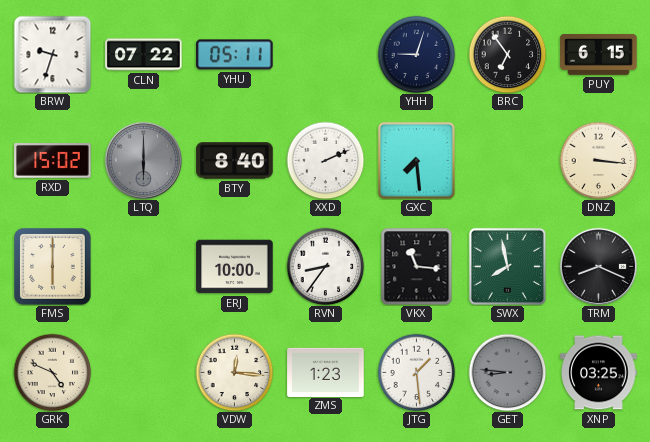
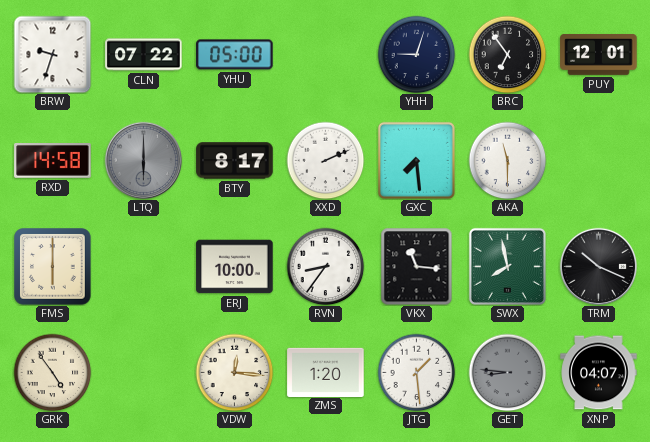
YHU: 05:11 -> 05:00 (235, 55)
PUY: 6:15 -> 12:01 (599, 54)
RXD: 15:02 -> 14:58 (53, 161)
BTY: 8:40 -> 8:17 (235, 161)
AKA: none -> 11:30 (507, 160)
DNZ: 3:16 -> none (598, 160)
TRM: 8:19 -> 10:19 (598, 266)
GRK: 4:49 -> 4:54 (52, 372)
ZMS: 1:23 -> 1:20 (326, 372)
XNP: 03:25 -> 04:07 (599, 373)
